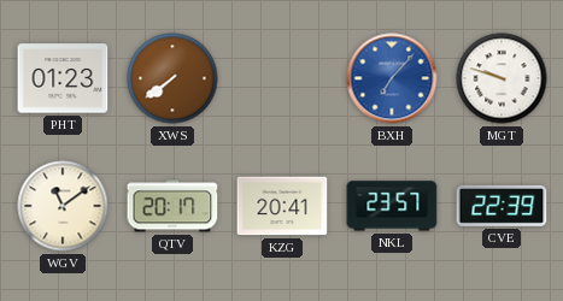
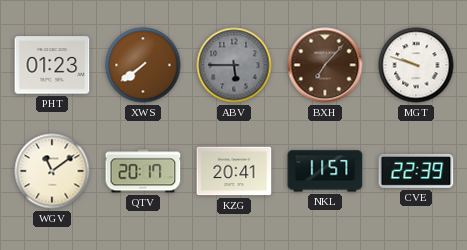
ABV: none -> 5:45 (234, 65)
BXH dial: blue -> brown (325, 65)
NKL: 23:57 -> 11:57 (325, 171)
